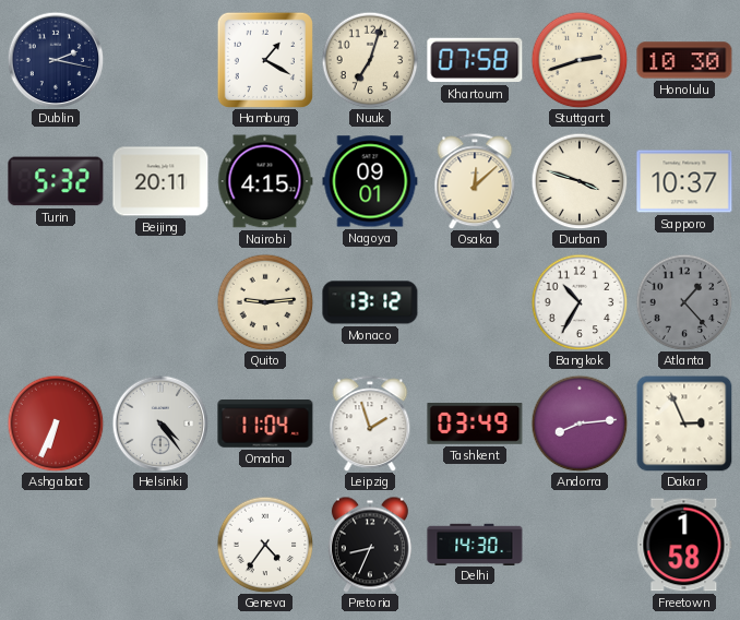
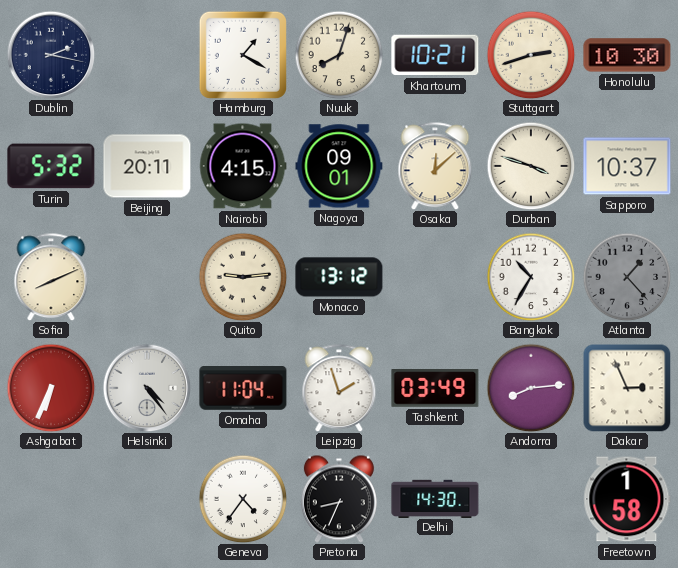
Nuuk: 7:03 -> 8:03 (339, 55)
Khartoum: 07:58 -> 10:21 (435, 55)
Sofia: none -> 8:11 (51, 277)
